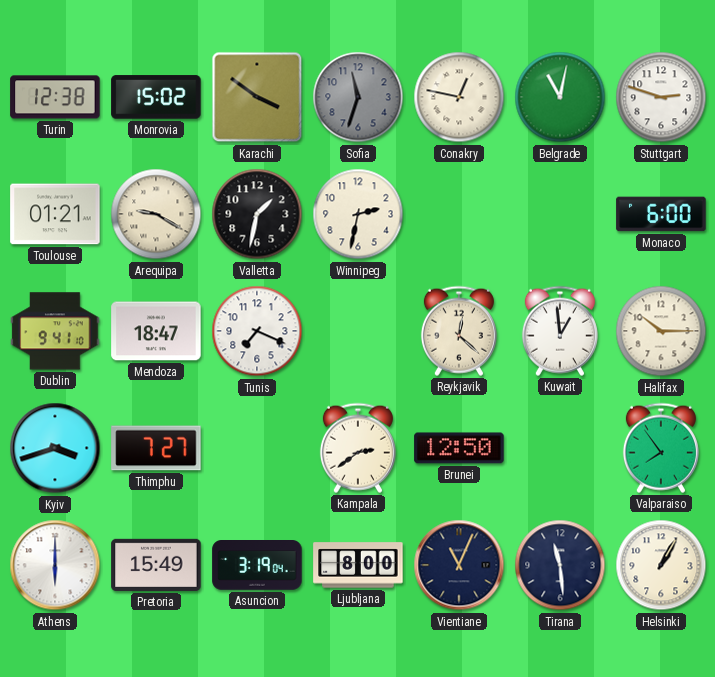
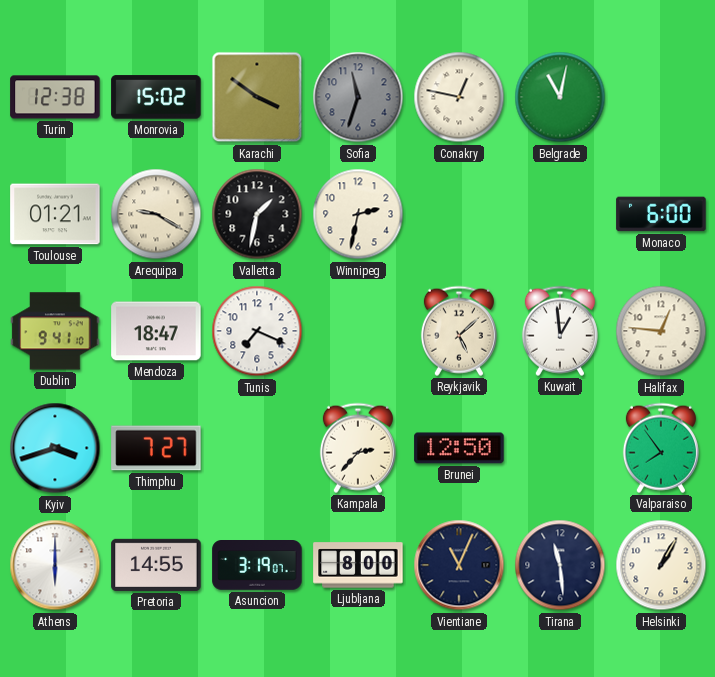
Stuttgart: 2:48 -> none (661, 97)
Reykjavik: 12:22 -> 5:08 (459, 331)
Halifax: 10:15 -> 12:46 (661, 331)
Kampala: 2:39 -> 2:37 (358, 448)
Pretoria: 15:49 -> 14:55 (156, 565)
Asuncion: 3:19:04 -> 3:19:07 (257, 565)
